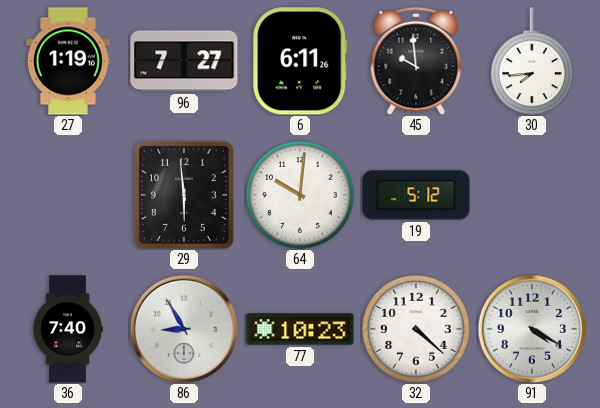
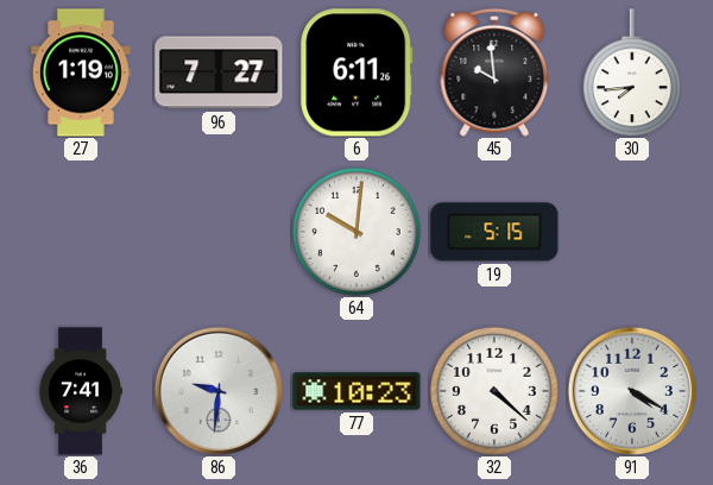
29: 5:59 -> none (184, 195)
19: 5:12 -> 5:15 (494, 232)
36: 7:40 -> 7:41 (81, 391)
86: 8:55 -> 9:31 (217, 390)
